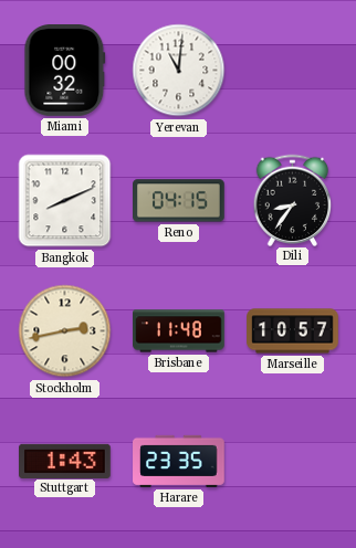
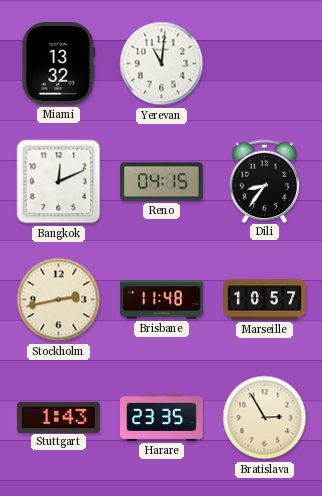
Miami: 00:32 -> 13:32 (59, 64)
Bangkok: 8:11 -> 12:11 (59, 182)
Bratislava: none -> 2:55 (265, 418)
